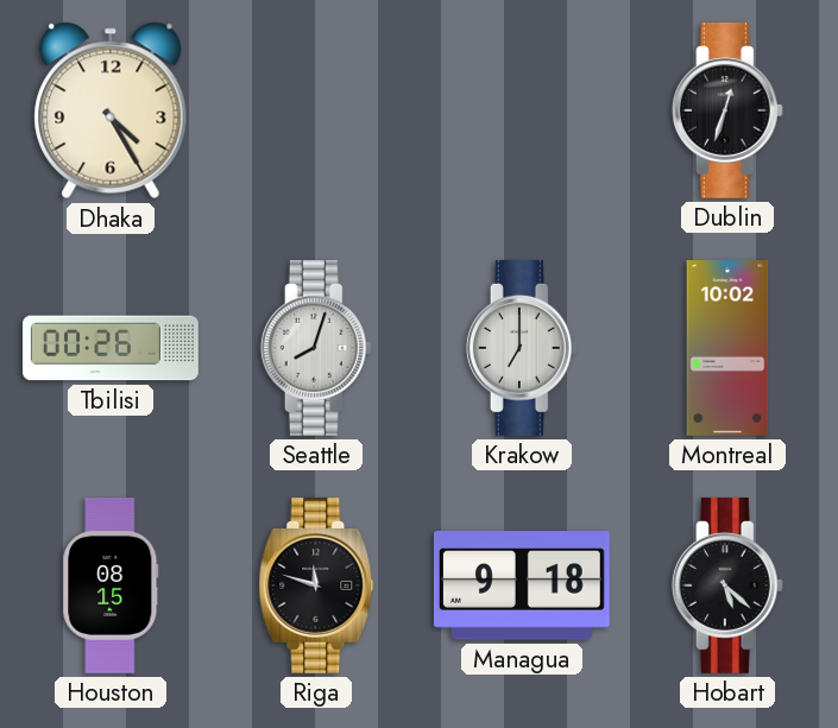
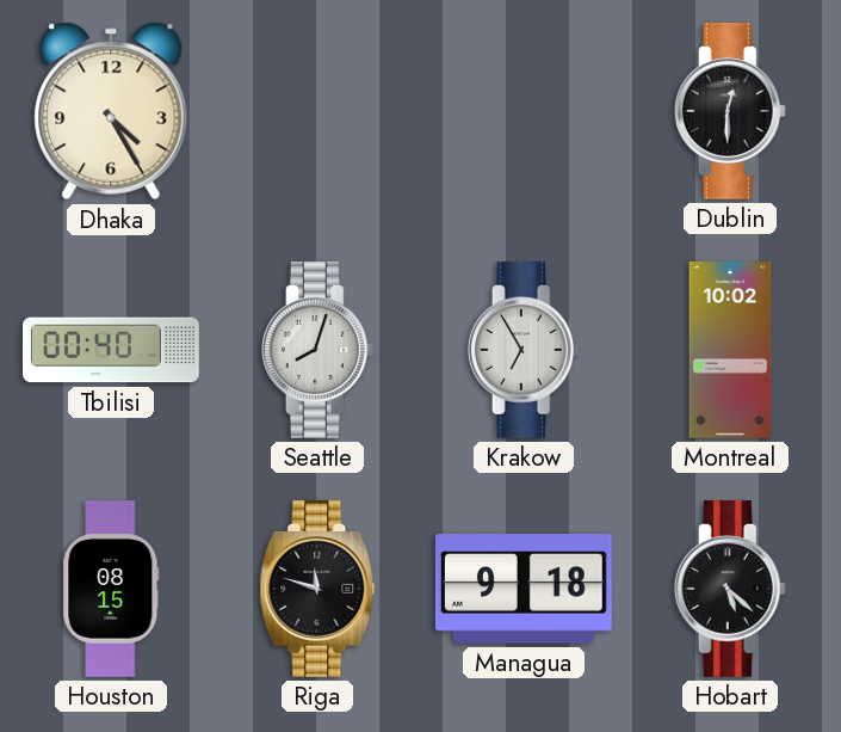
Dublin: 12:33 -> 12:30 (730, 111)
Tbilisi: 00:26 -> 00:40 (112, 350)
Krakow: 7:00 -> 6:55 (524, 350)
